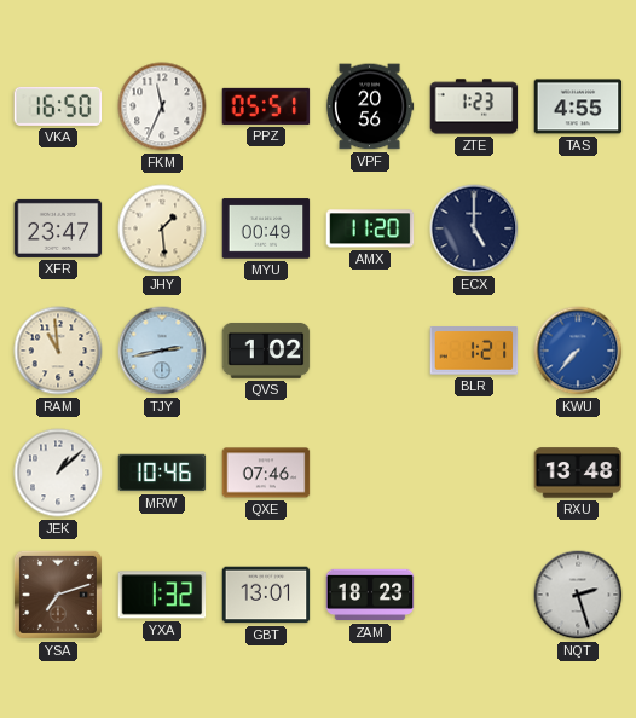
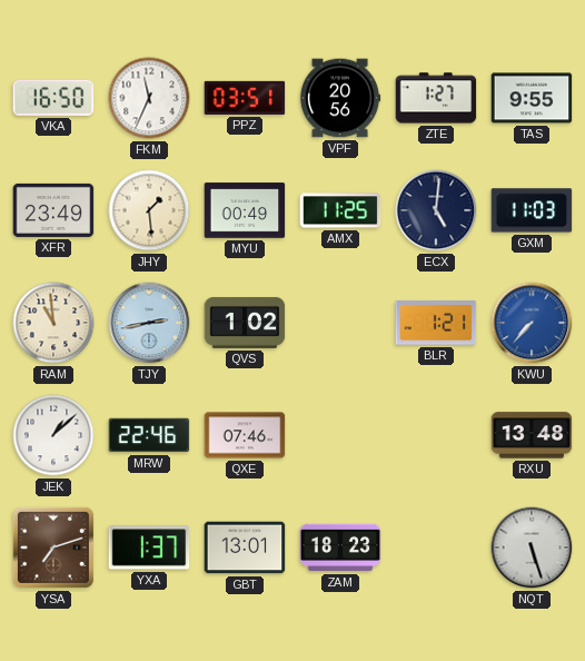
PPZ: 05:51 -> 03:51 (245, 98)
ZTE: 1:23 -> 1:27 (436, 98)
TAS: 4:55 -> 9:55 (532, 98)
XFR: 23:47 -> 23:49 (53, 210)
AMX: 11:20 -> 11:25 (340, 210)
ECX: 5:00 -> 5:01 (436, 210)
GXM: none -> 11:03 (532, 210)
MRW: 10:46 -> 22:46 (149, 435)
YXA: 1:32 -> 1:37 (149, 547)
NQT: 2:27 -> 5:27 (532, 547)
